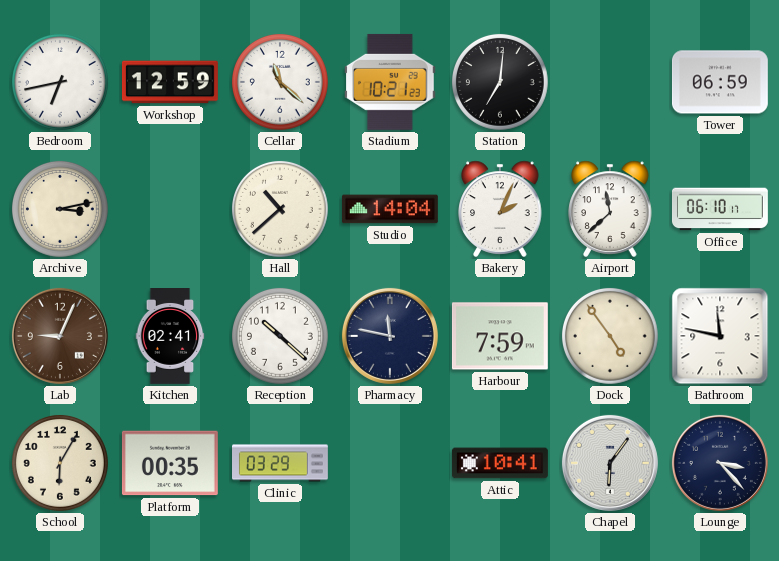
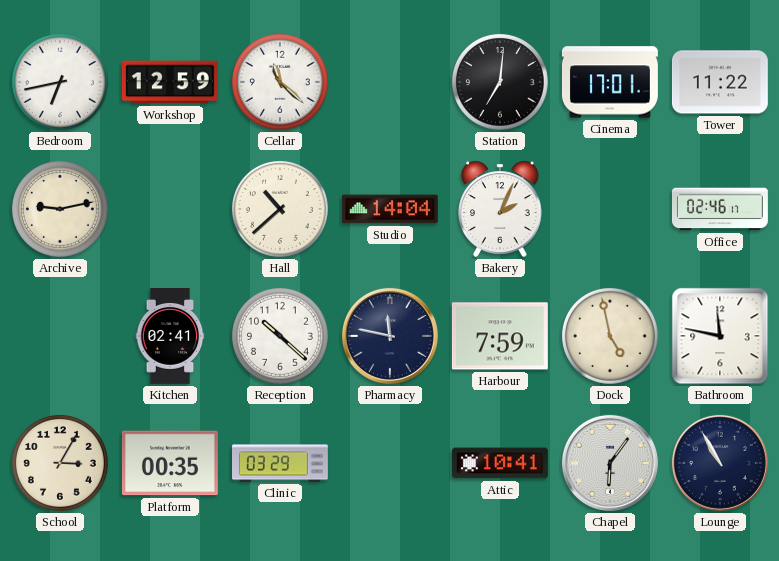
Stadium: 10:21 -> none (391, 82)
Cinema: none -> 17:01 (610, 82)
Tower: 06:59 -> 11:22 (720, 82)
Archive: 3:13 -> 9:13 (60, 209)
Airport: 11:38 -> none (610, 209)
Office: 06:10 -> 02:46 (720, 209)
Lab: 9:04 -> none (60, 336)
Dock: 4:54 -> 4:58 (610, 336)
School: 6:05 -> 3:05 (60, 463)
Lounge: 3:23 -> 10:55 (720, 463)
